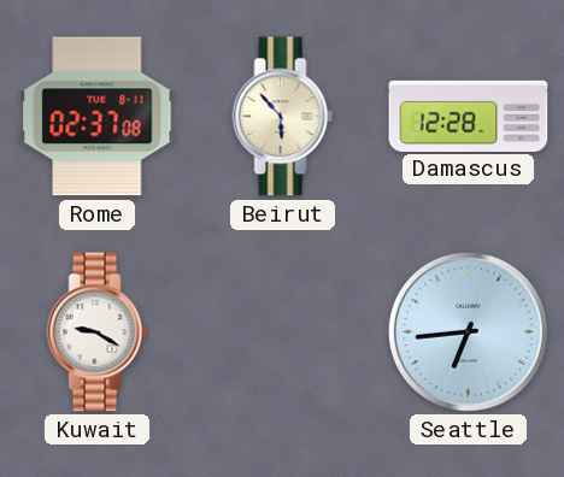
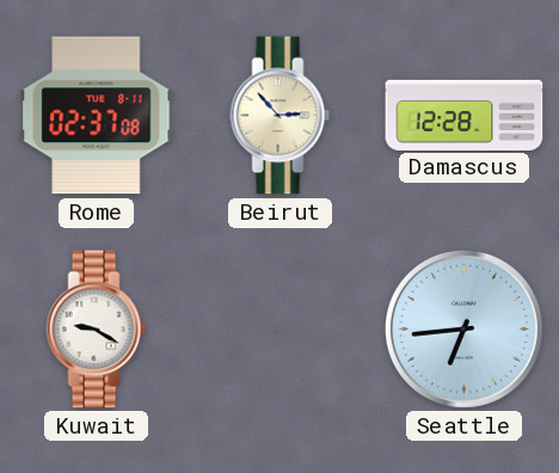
Beirut: 5:53 -> 2:53 (281, 116)
